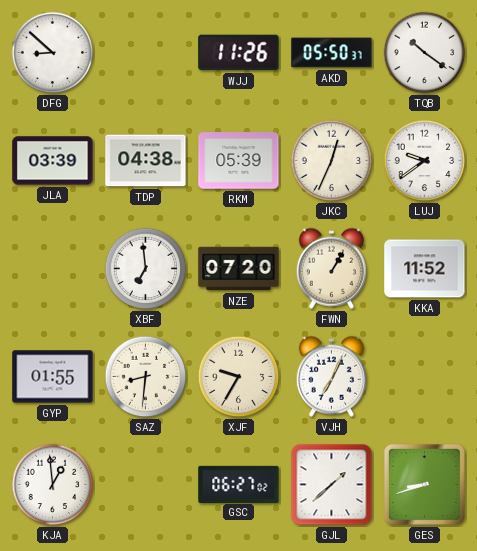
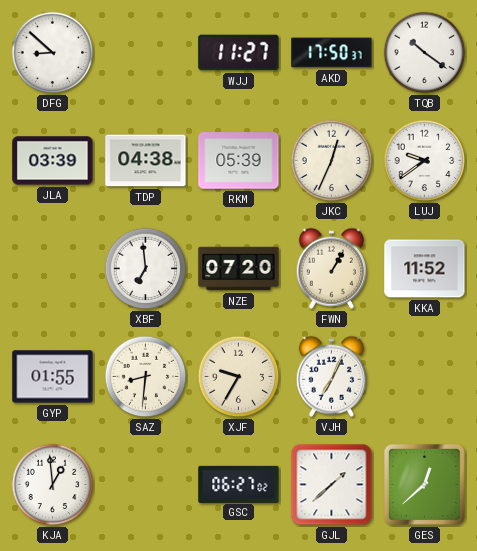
WJJ: 11:26 -> 11:27 (239, 53)
AKD: 05:50 -> 17:50 (332, 53)
GES: 8:42 -> 12:38 (424, 484)
